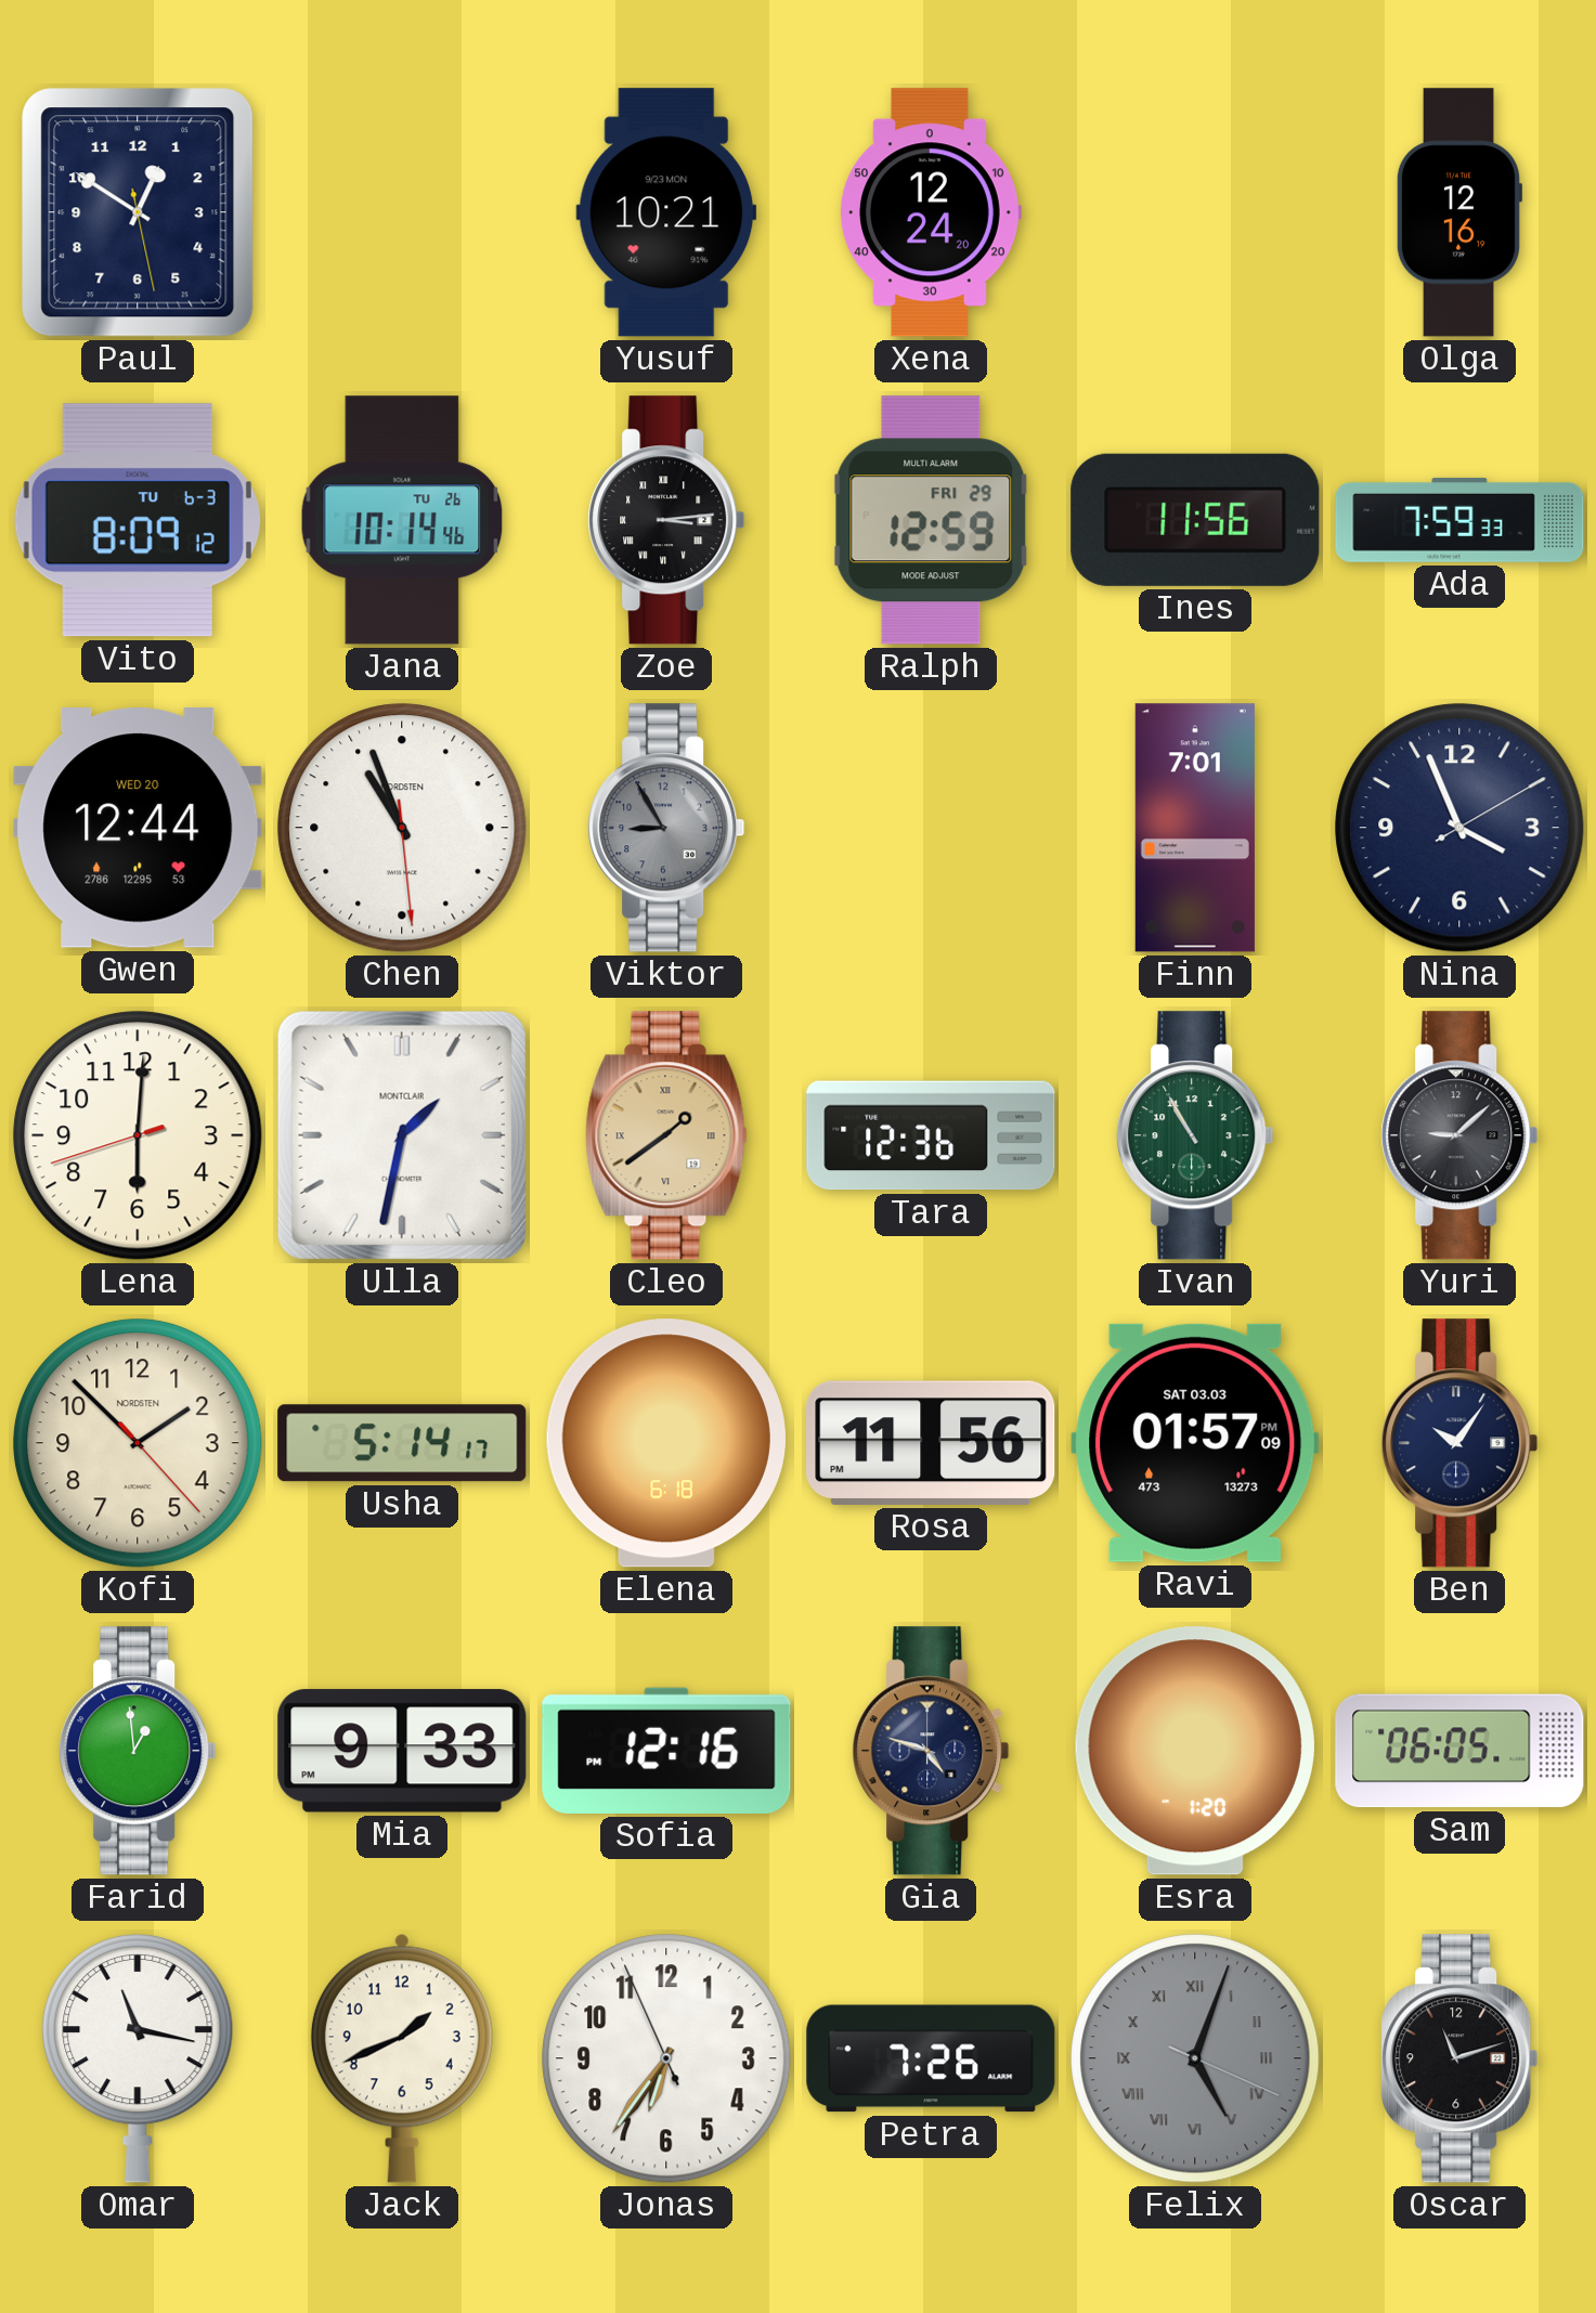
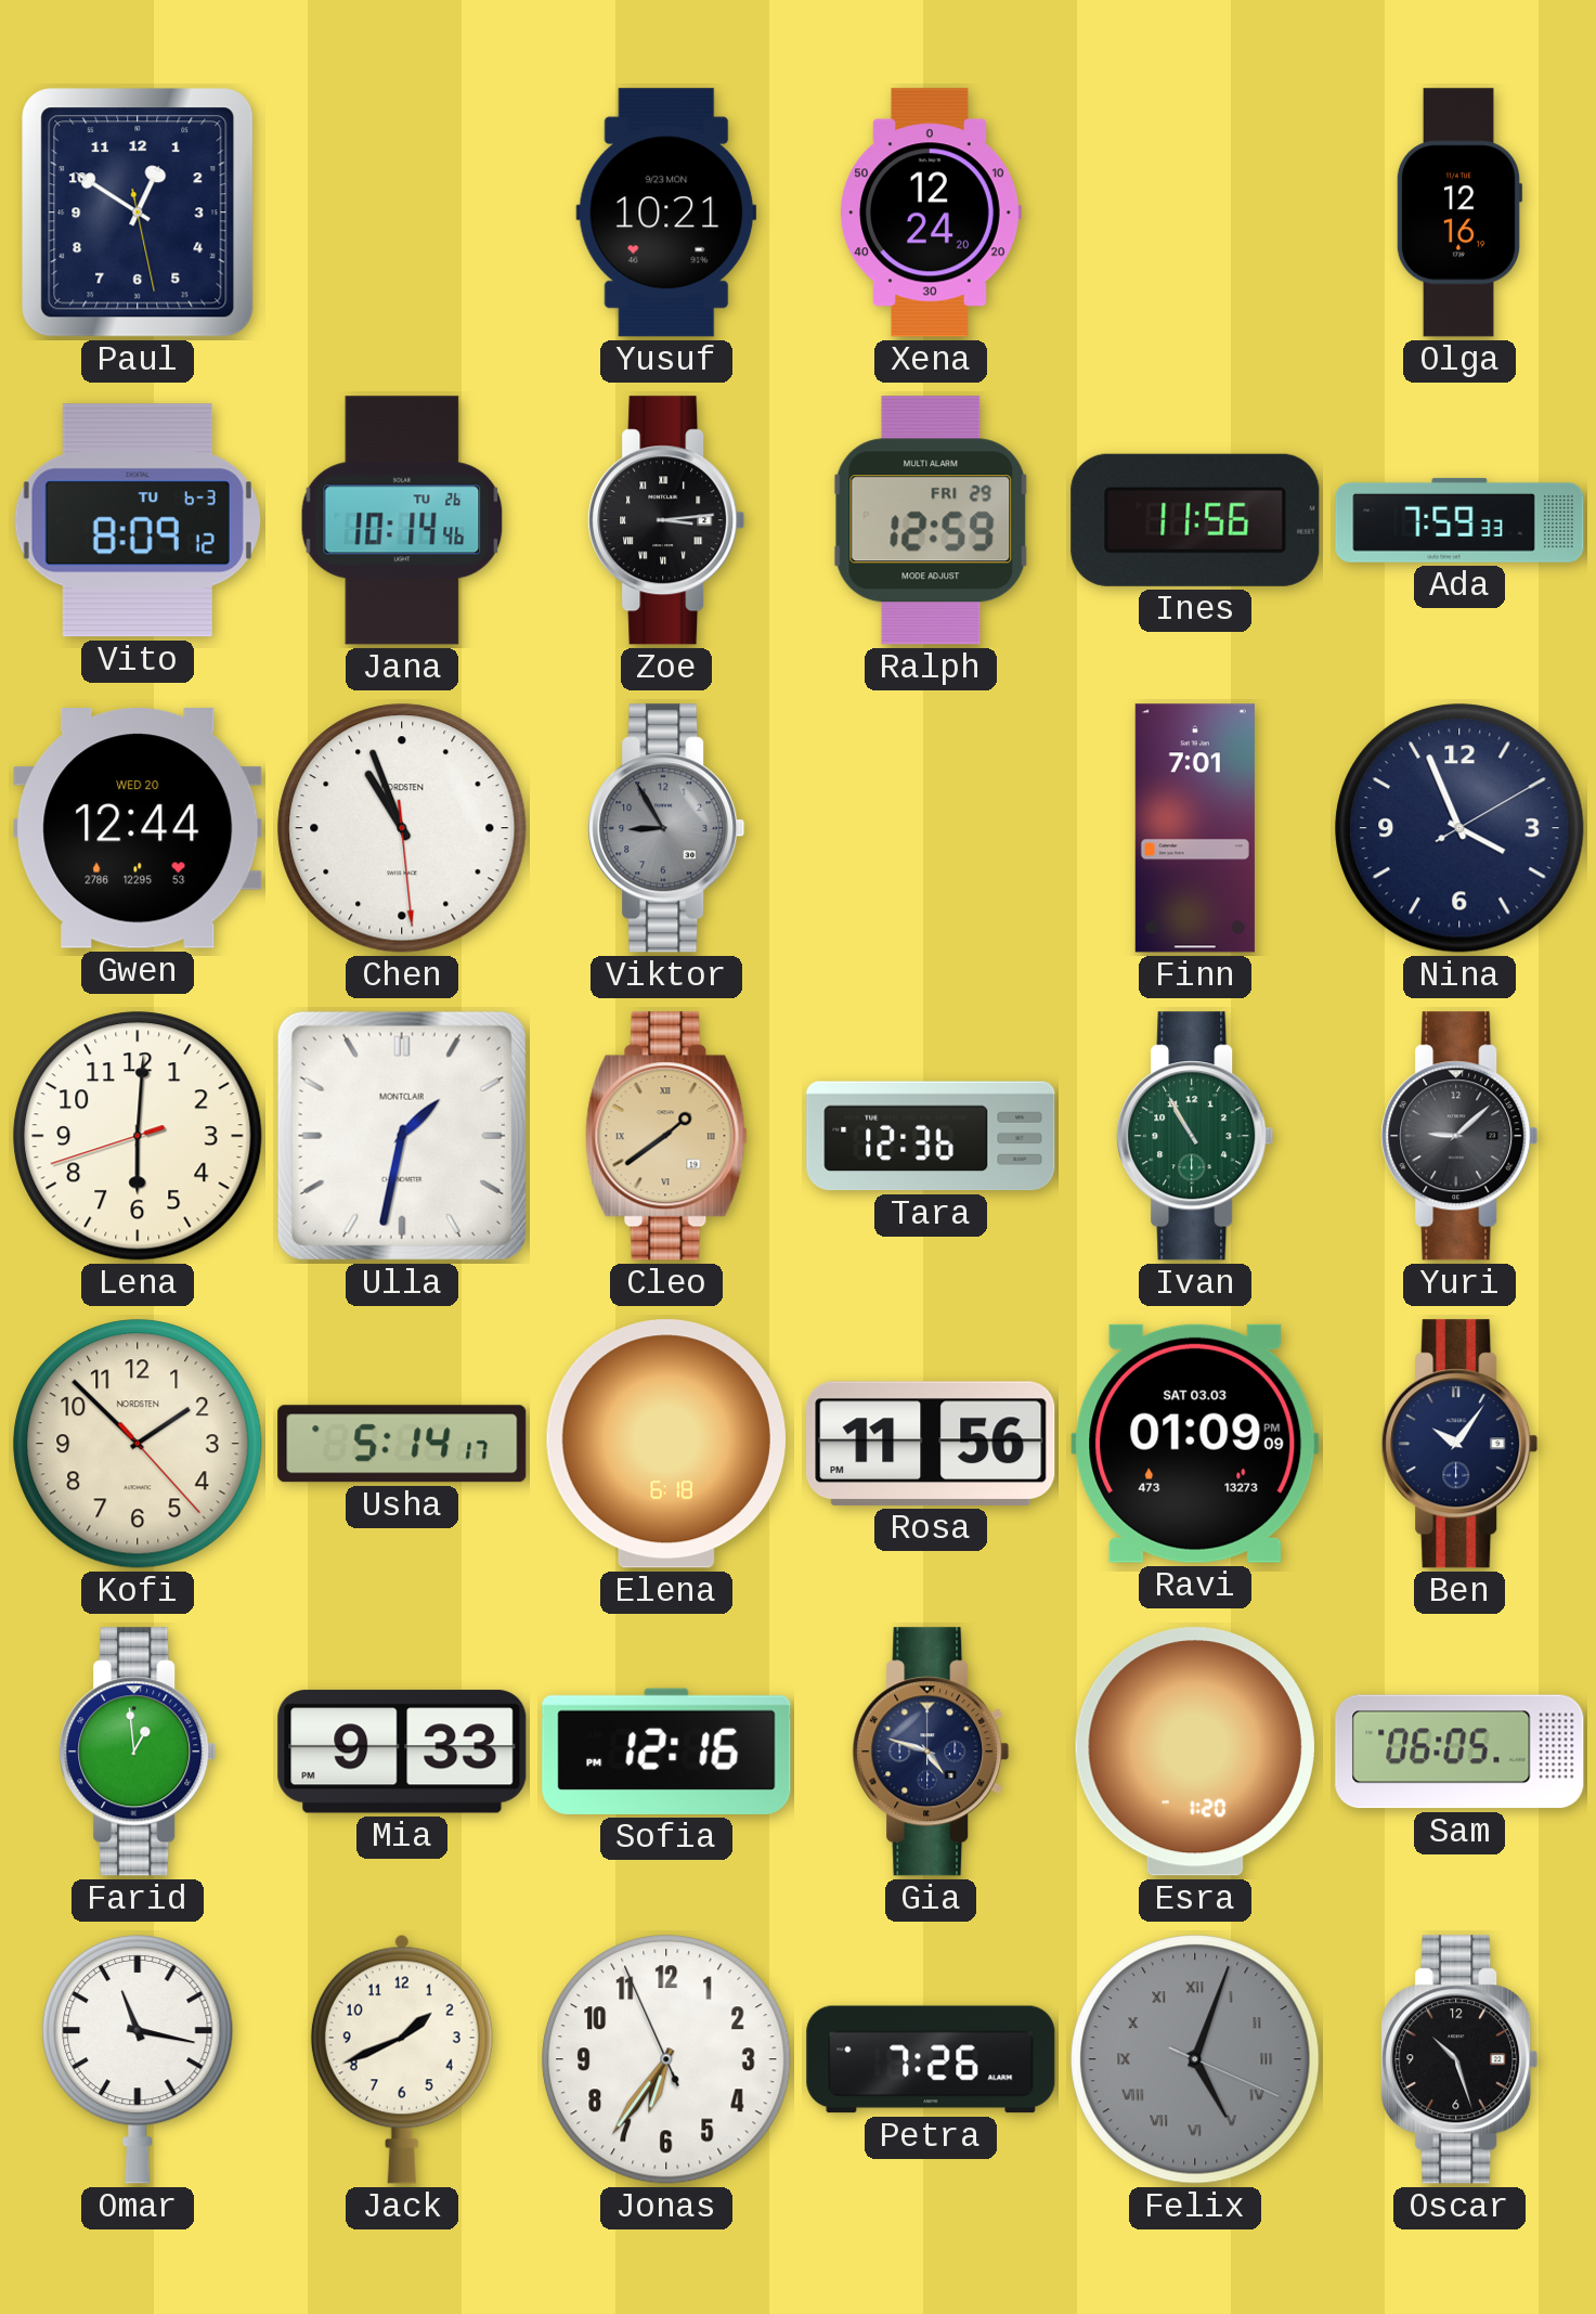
Ravi: 01:57 -> 01:09 (1195, 1444)
Oscar: 11:12 -> 10:27 (1459, 2059)
